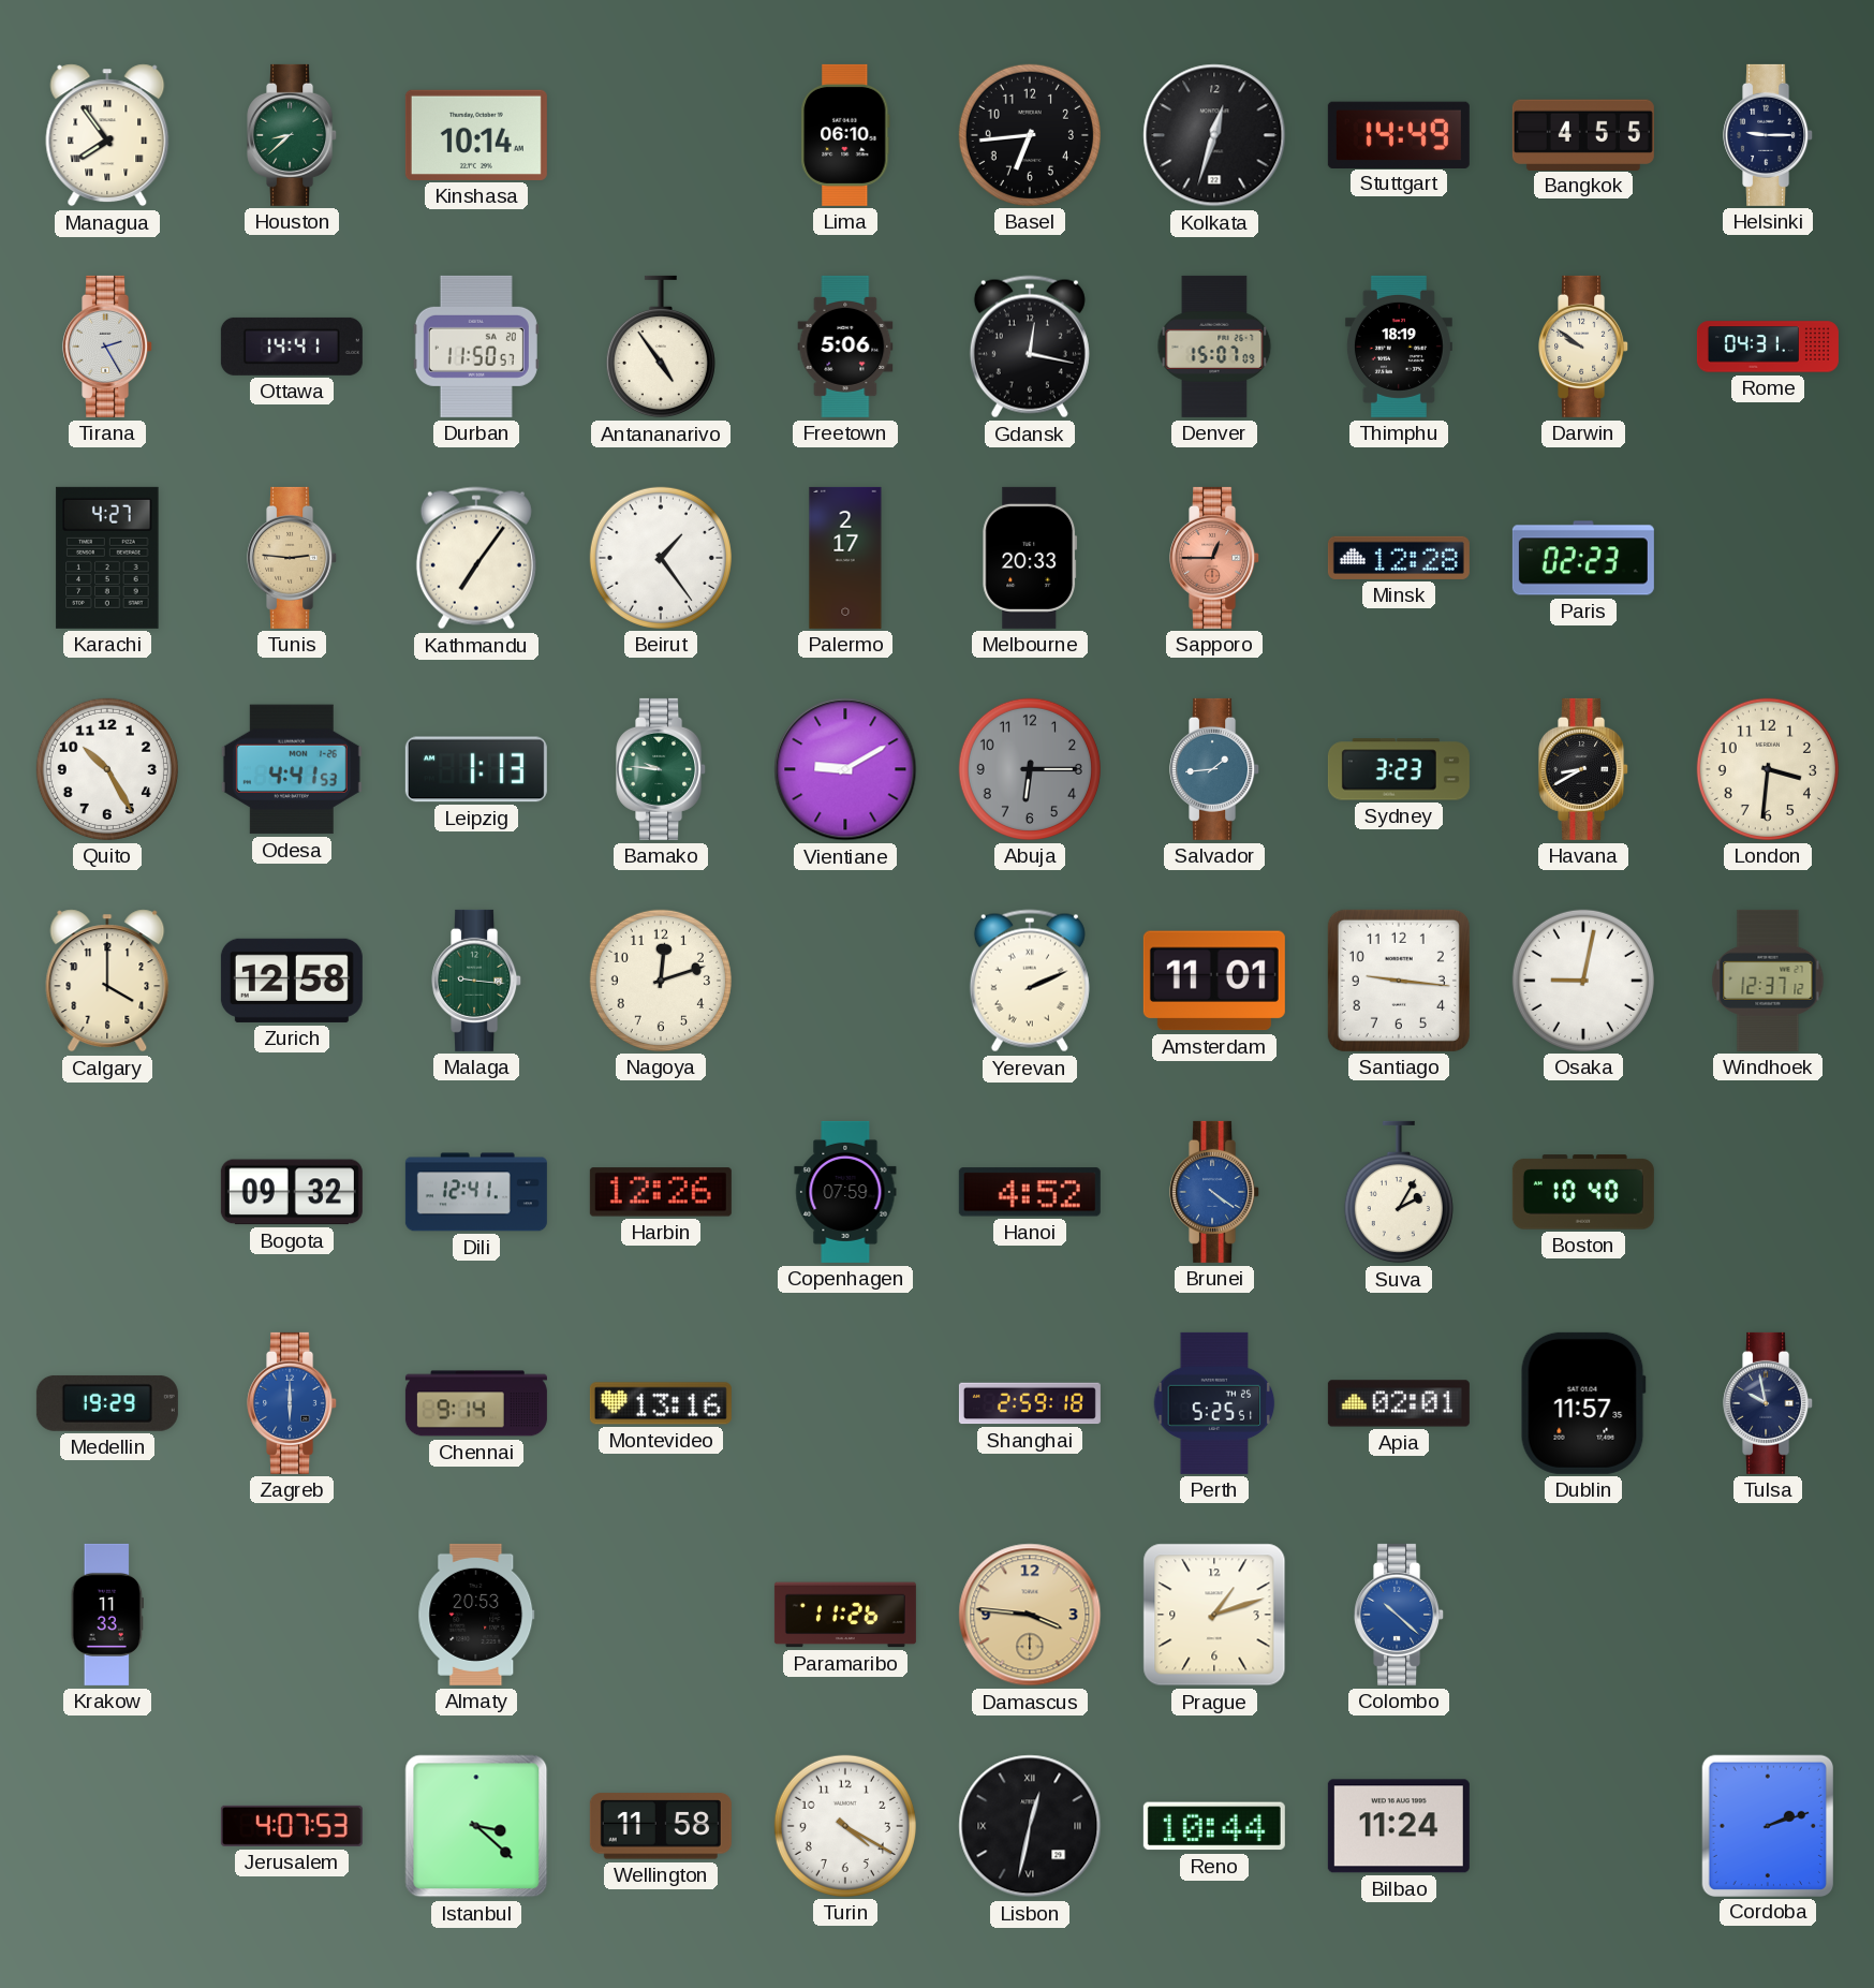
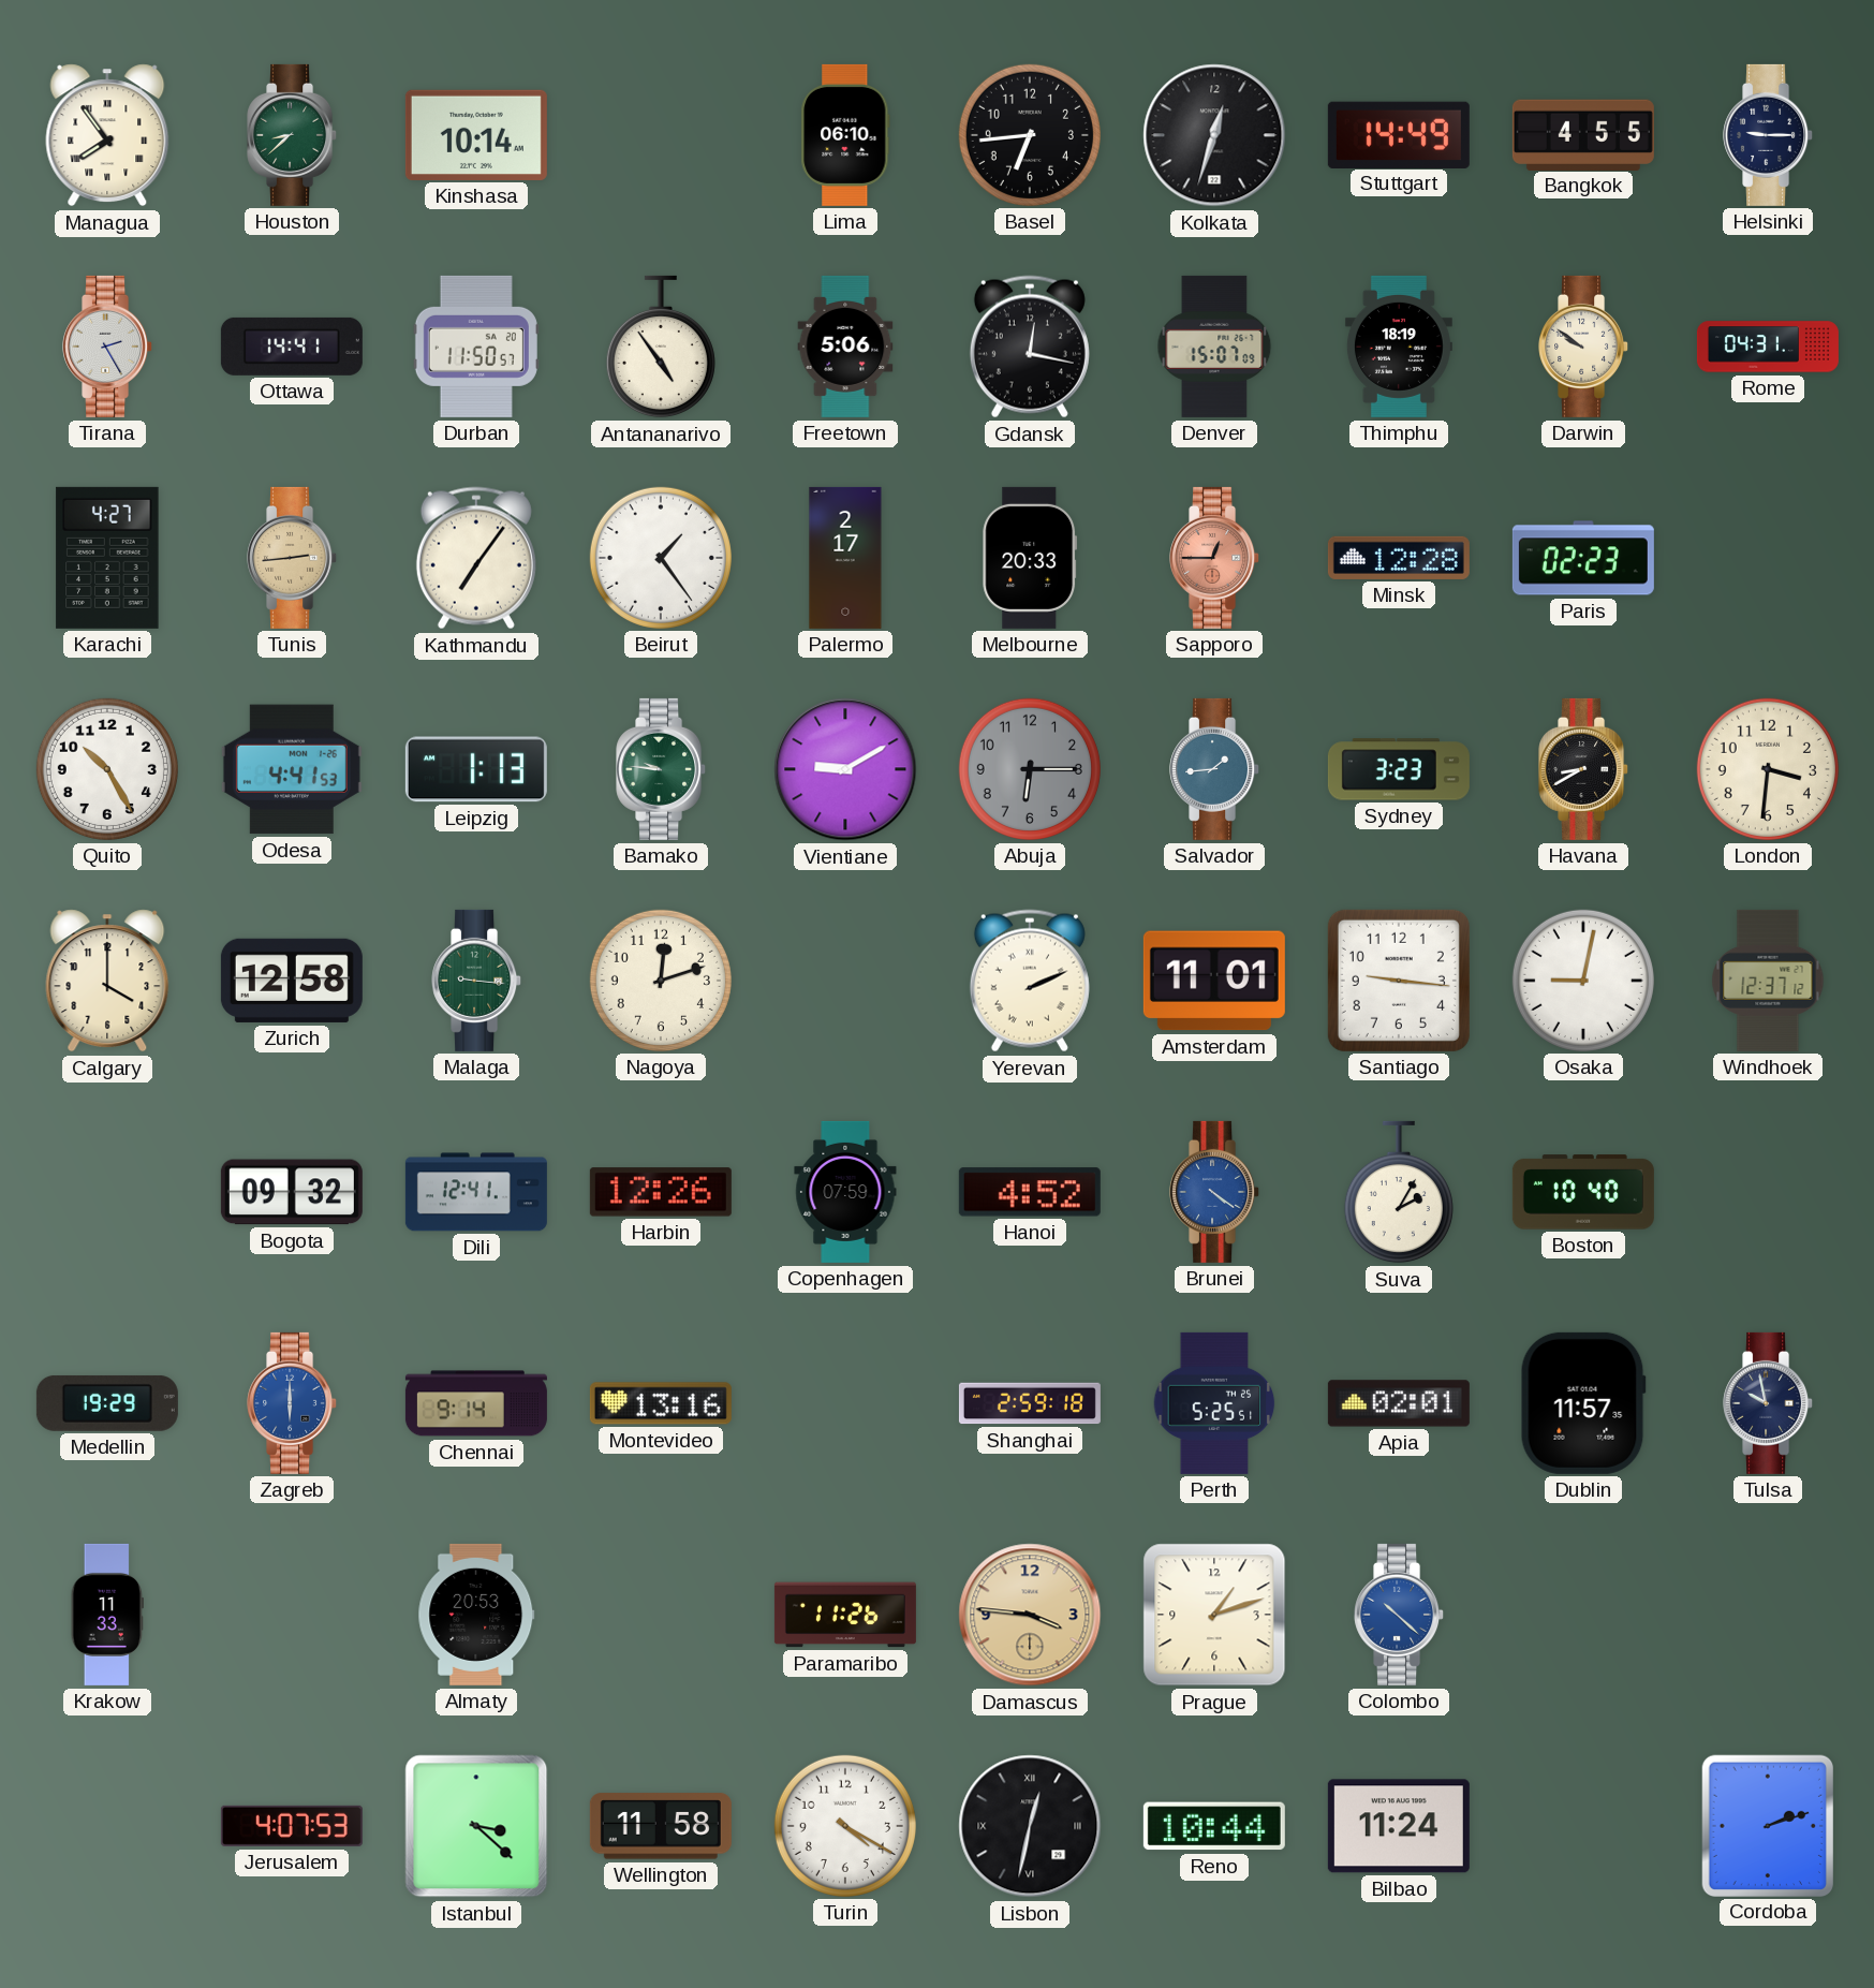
Tunis: 2:46 -> 2:44 (293, 558)
